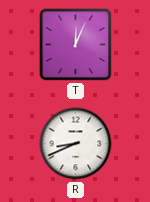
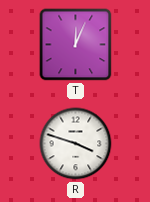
R: 8:41 -> 3:48 (76, 144)
